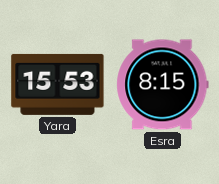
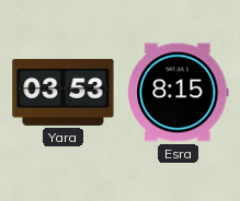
Yara: 15:53 -> 03:53 (64, 92)
